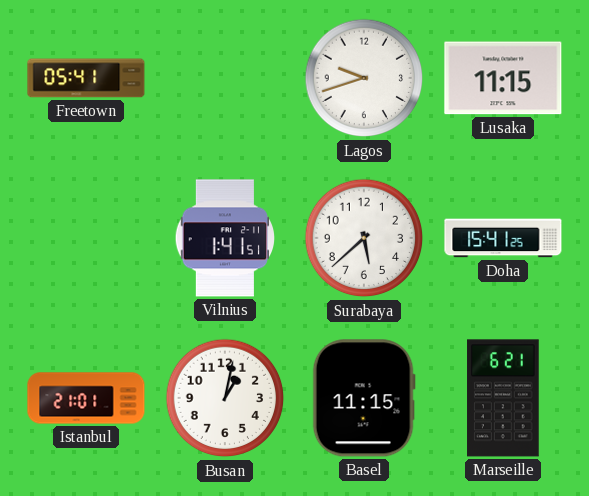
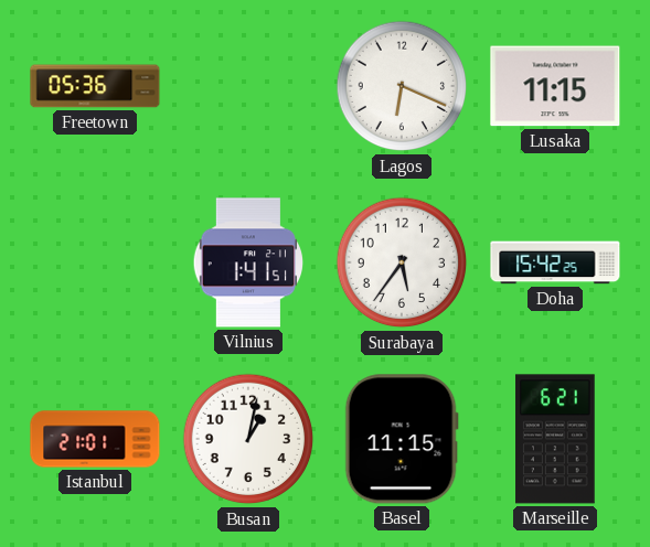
Freetown: 05:41 -> 05:36 (95, 86)
Lagos: 9:42 -> 6:19 (402, 86)
Surabaya: 5:38 -> 5:36 (402, 262)
Doha: 15:41 -> 15:42 (555, 262)
